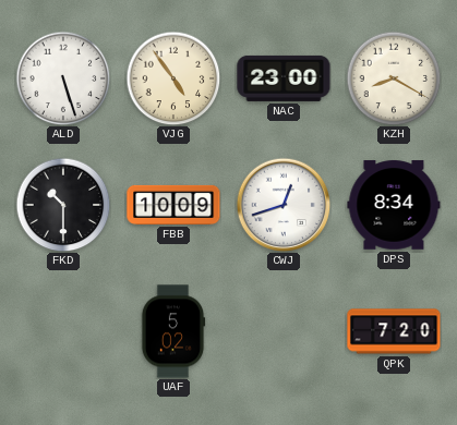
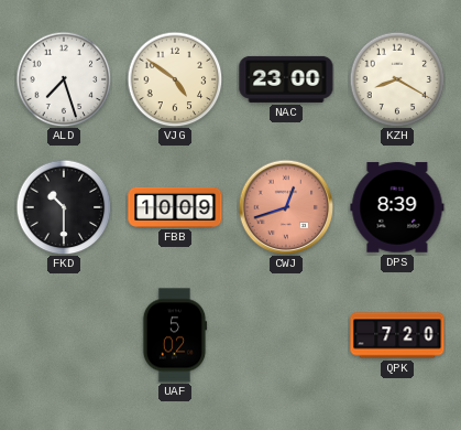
ALD: 5:27 -> 7:27 (64, 79)
VJG: 4:54 -> 4:51 (175, 79)
CWJ dial: white -> salmon (286, 207)
DPS: 8:34 -> 8:39 (397, 207)
